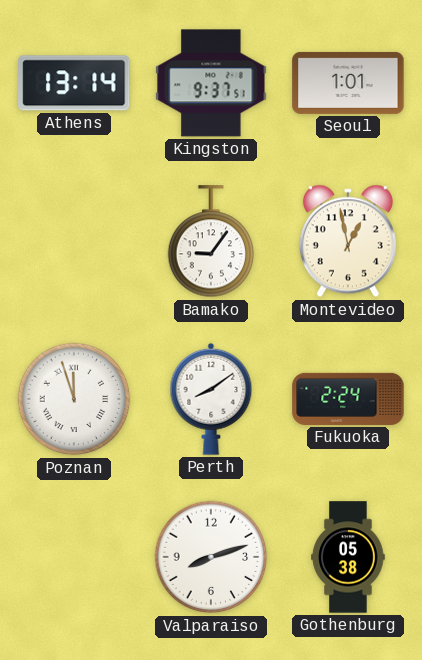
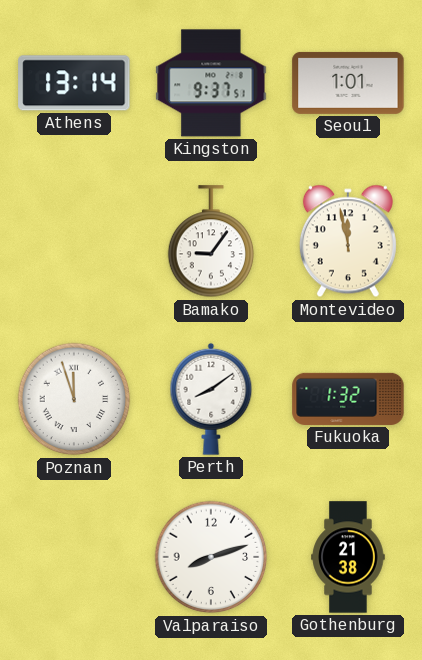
Montevideo: 12:58 -> 11:58 (348, 241)
Fukuoka: 2:24 -> 1:32 (348, 399)
Gothenburg: 05:38 -> 21:38 (348, 557)
